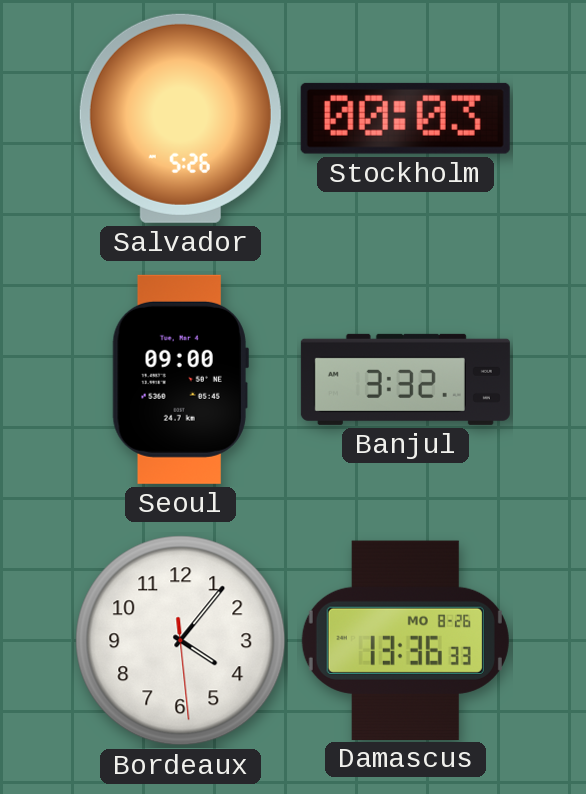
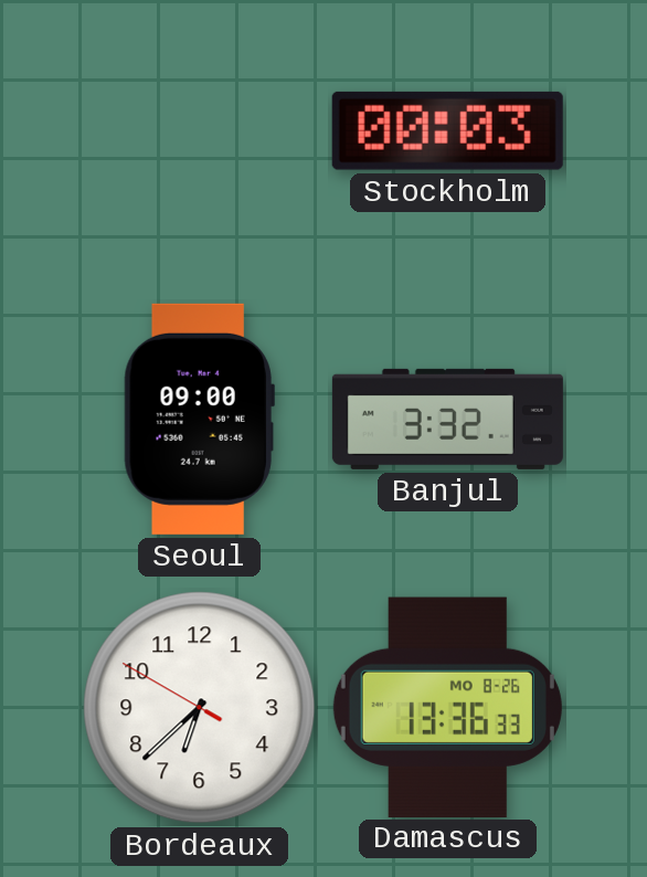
Salvador: 5:26 -> none (180, 118)
Bordeaux: 4:06 -> 6:37 (200, 708)
